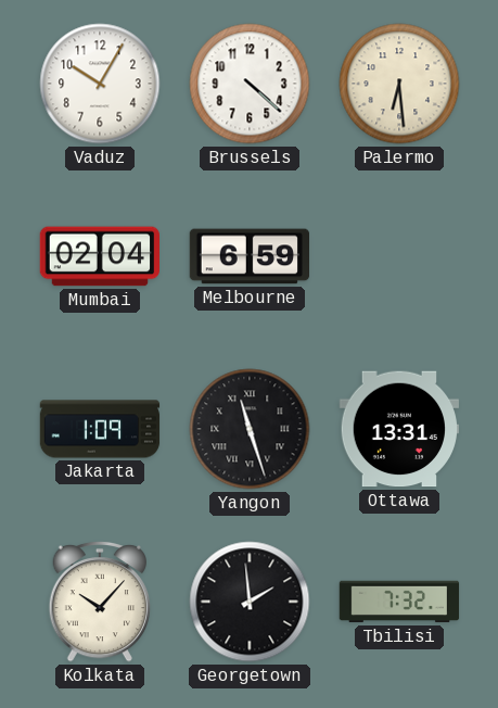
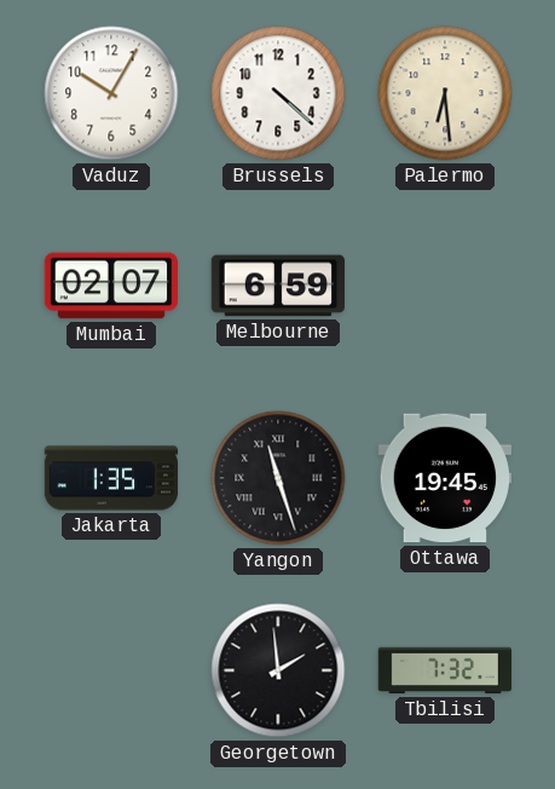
Mumbai: 02:04 -> 02:07 (110, 286)
Jakarta: 1:09 -> 1:35 (111, 478)
Ottawa: 13:31 -> 19:45 (444, 478)
Kolkata: 10:07 -> none (99, 602)
